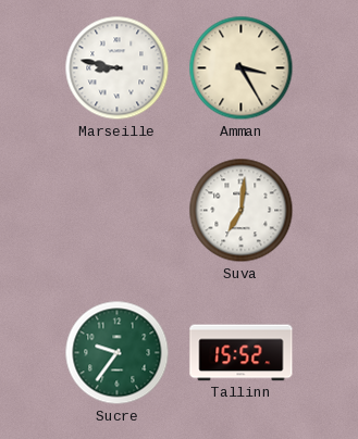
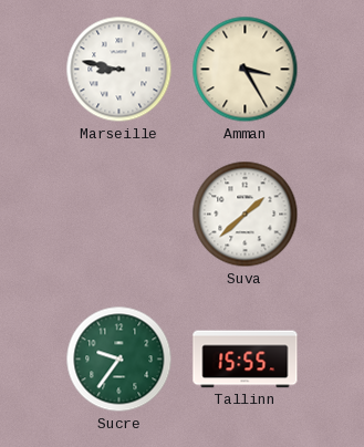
Suva: 7:01 -> 1:38 (246, 215)
Tallinn: 15:52 -> 15:55 (246, 360)
